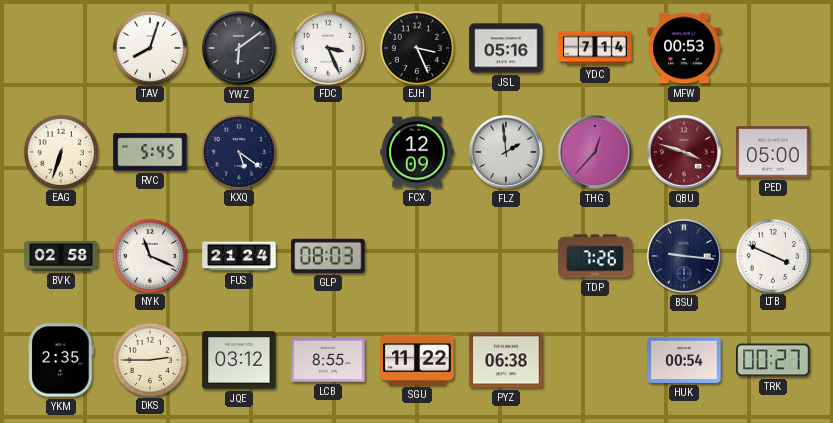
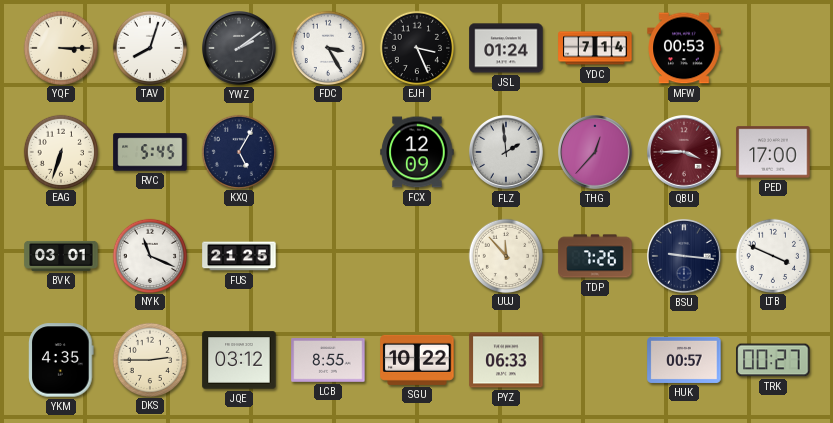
YQF: none -> 3:15 (60, 47)
YWZ: 6:09 -> 2:09 (240, 49)
FDC: 3:26 -> 3:25 (327, 47)
JSL: 05:16 -> 01:24 (506, 48)
KXQ: 5:21 -> 5:05 (238, 151)
QBU: 3:48 -> 3:45 (685, 153)
PED: 05:00 -> 17:00 (773, 152)
BVK: 02:58 -> 03:01 (61, 256)
FUS: 21:24 -> 21:25 (239, 256)
GLP: 08:03 -> none (328, 256)
UUJ: none -> 11:53 (505, 255)
YKM: 2:35 -> 4:35 (61, 360)
SGU: 11:22 -> 10:22 (417, 360)
PYZ: 06:38 -> 06:33 (506, 360)
HUK: 00:54 -> 00:57 (684, 360)
